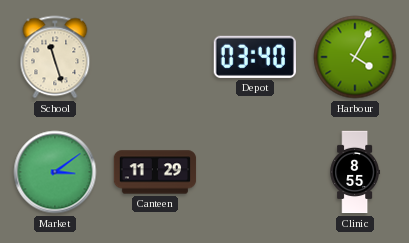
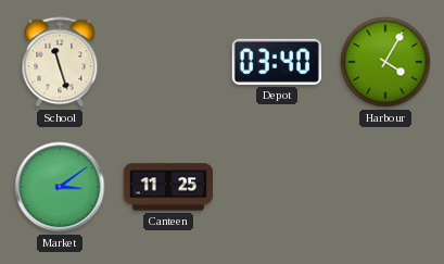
Canteen: 11:29 -> 11:25 (168, 187)
Clinic: 8:55 -> none (355, 172)
